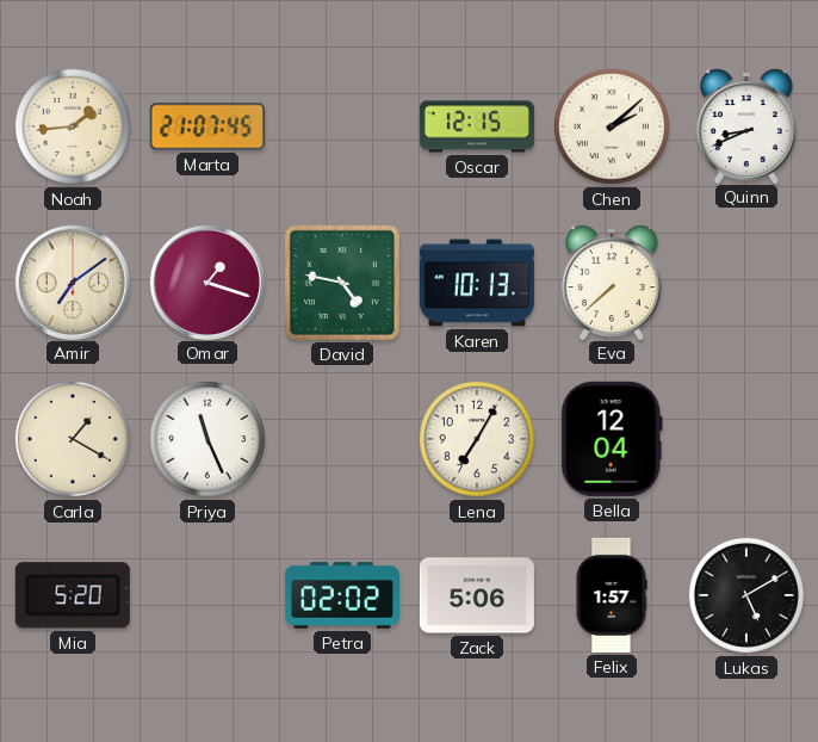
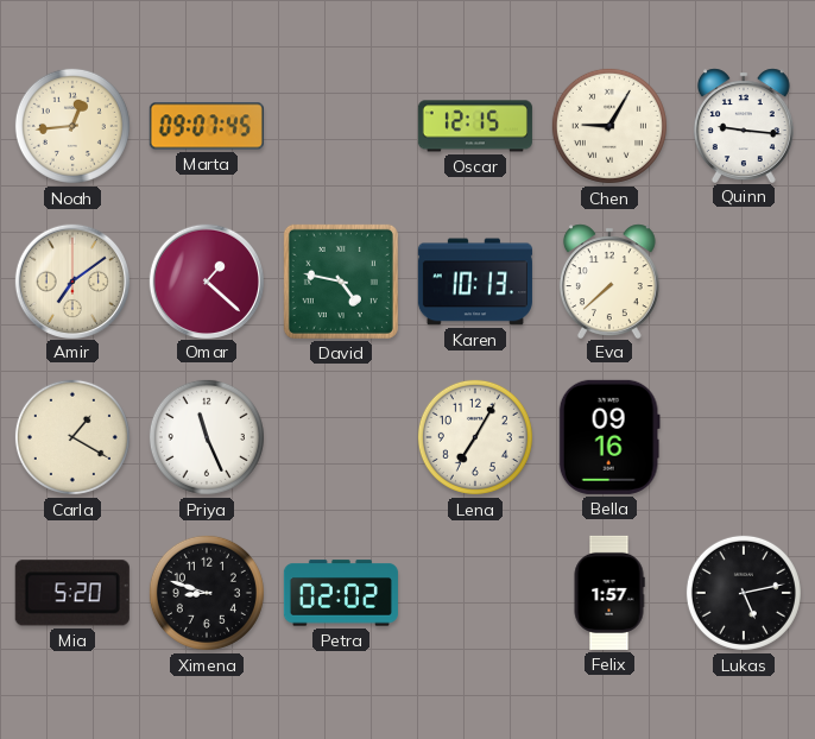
Noah: 1:44 -> 12:44 (72, 126)
Marta: 21:07 -> 09:07 (207, 126)
Chen: 2:08 -> 9:05 (609, 126)
Quinn: 8:41 -> 9:16 (744, 125)
Omar: 1:18 -> 1:22 (206, 280)
Bella: 12:04 -> 09:16 (609, 437)
Ximena: none -> 8:48 (207, 593)
Zack: 5:06 -> none (477, 595)
Lukas: 5:10 -> 5:13 (744, 593)
